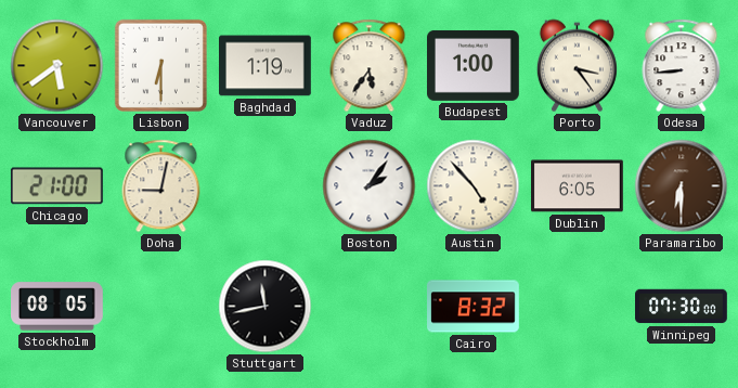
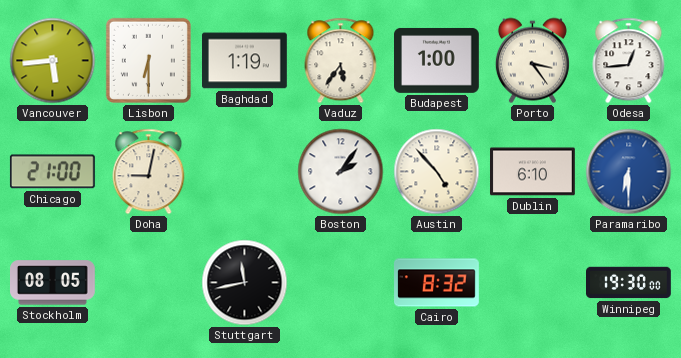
Vancouver: 5:39 -> 5:44 (53, 61)
Odesa: 8:44 -> 12:44 (629, 61)
Dublin: 6:05 -> 6:10 (533, 172)
Paramaribo dial: brown -> blue (629, 172)
Winnipeg: 07:30 -> 19:30 (629, 283)
